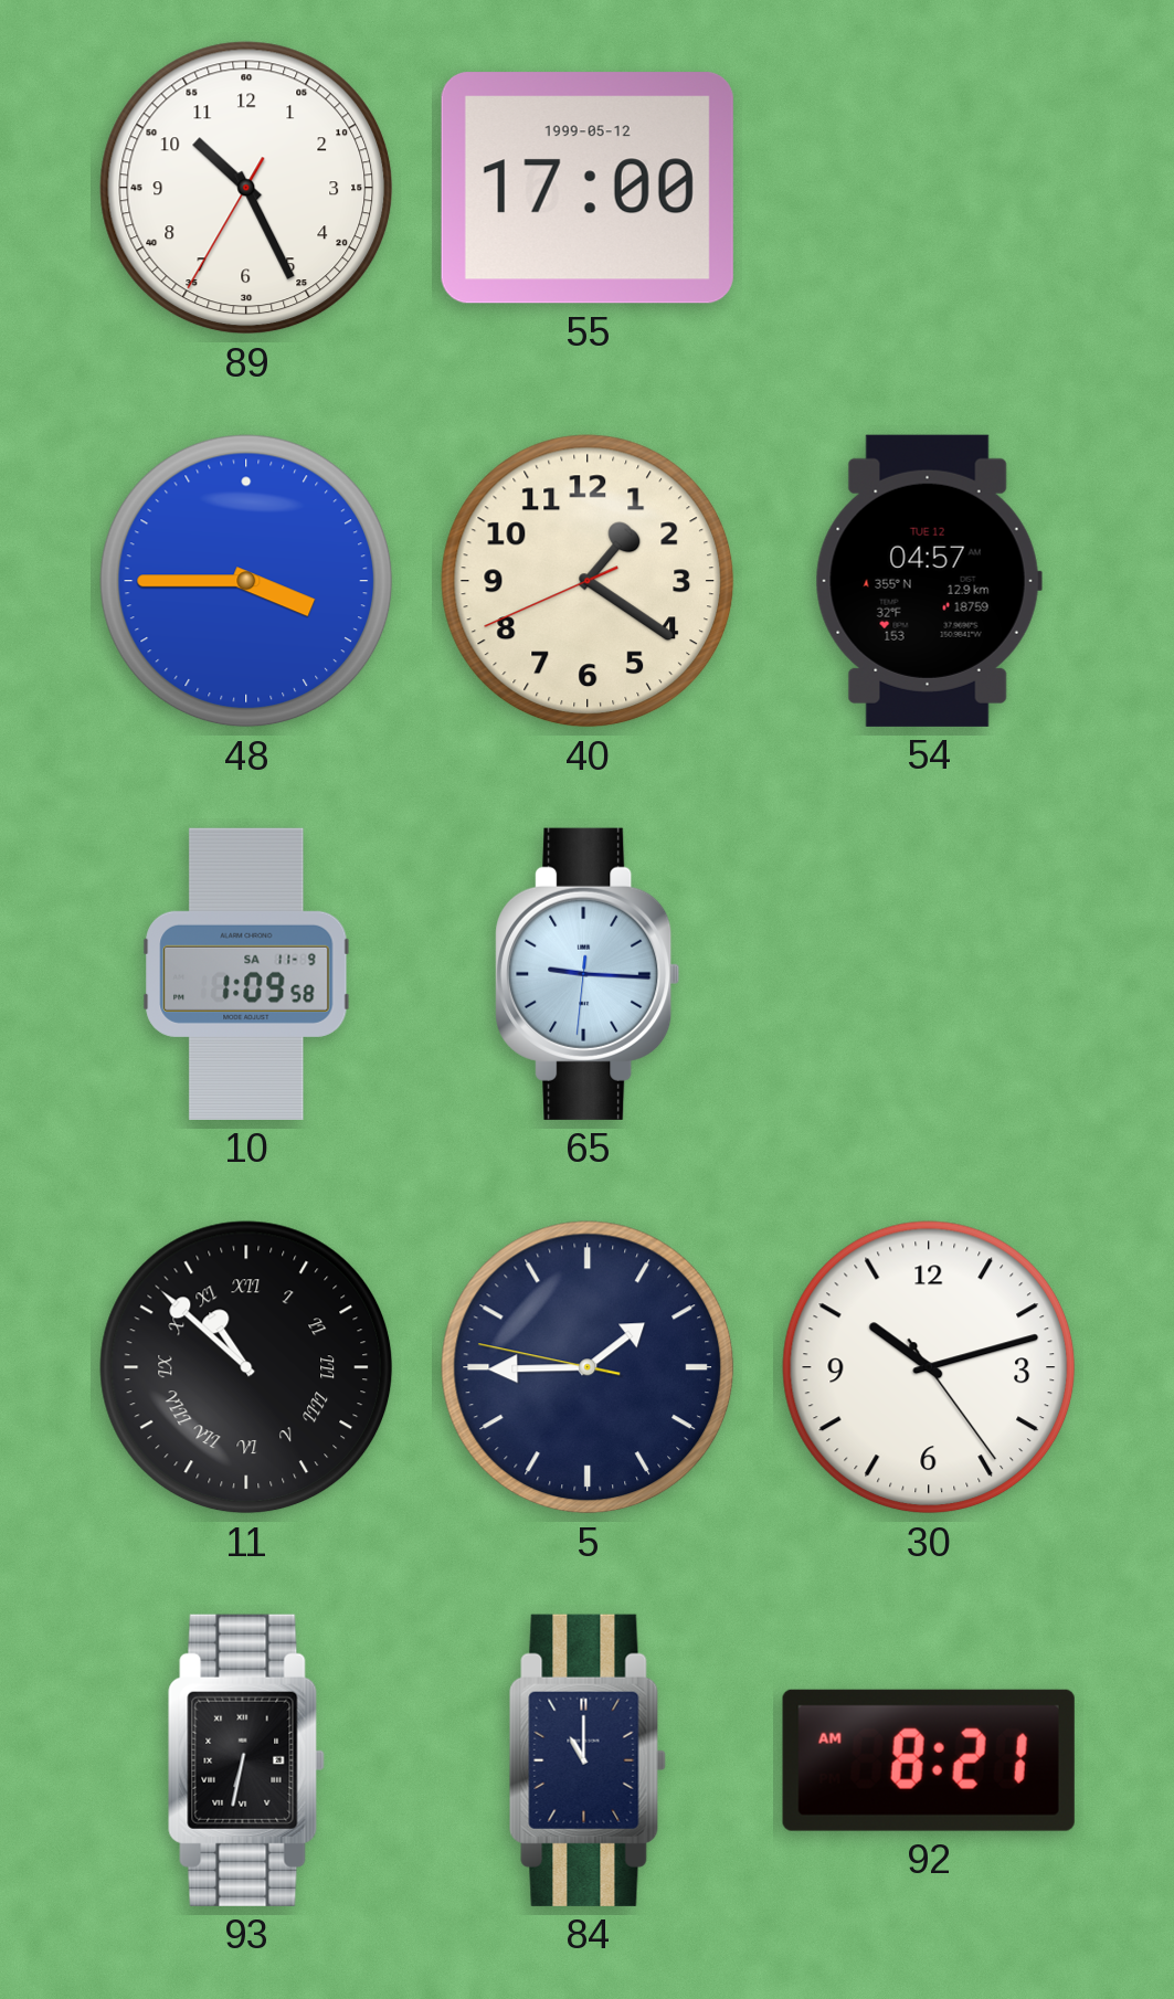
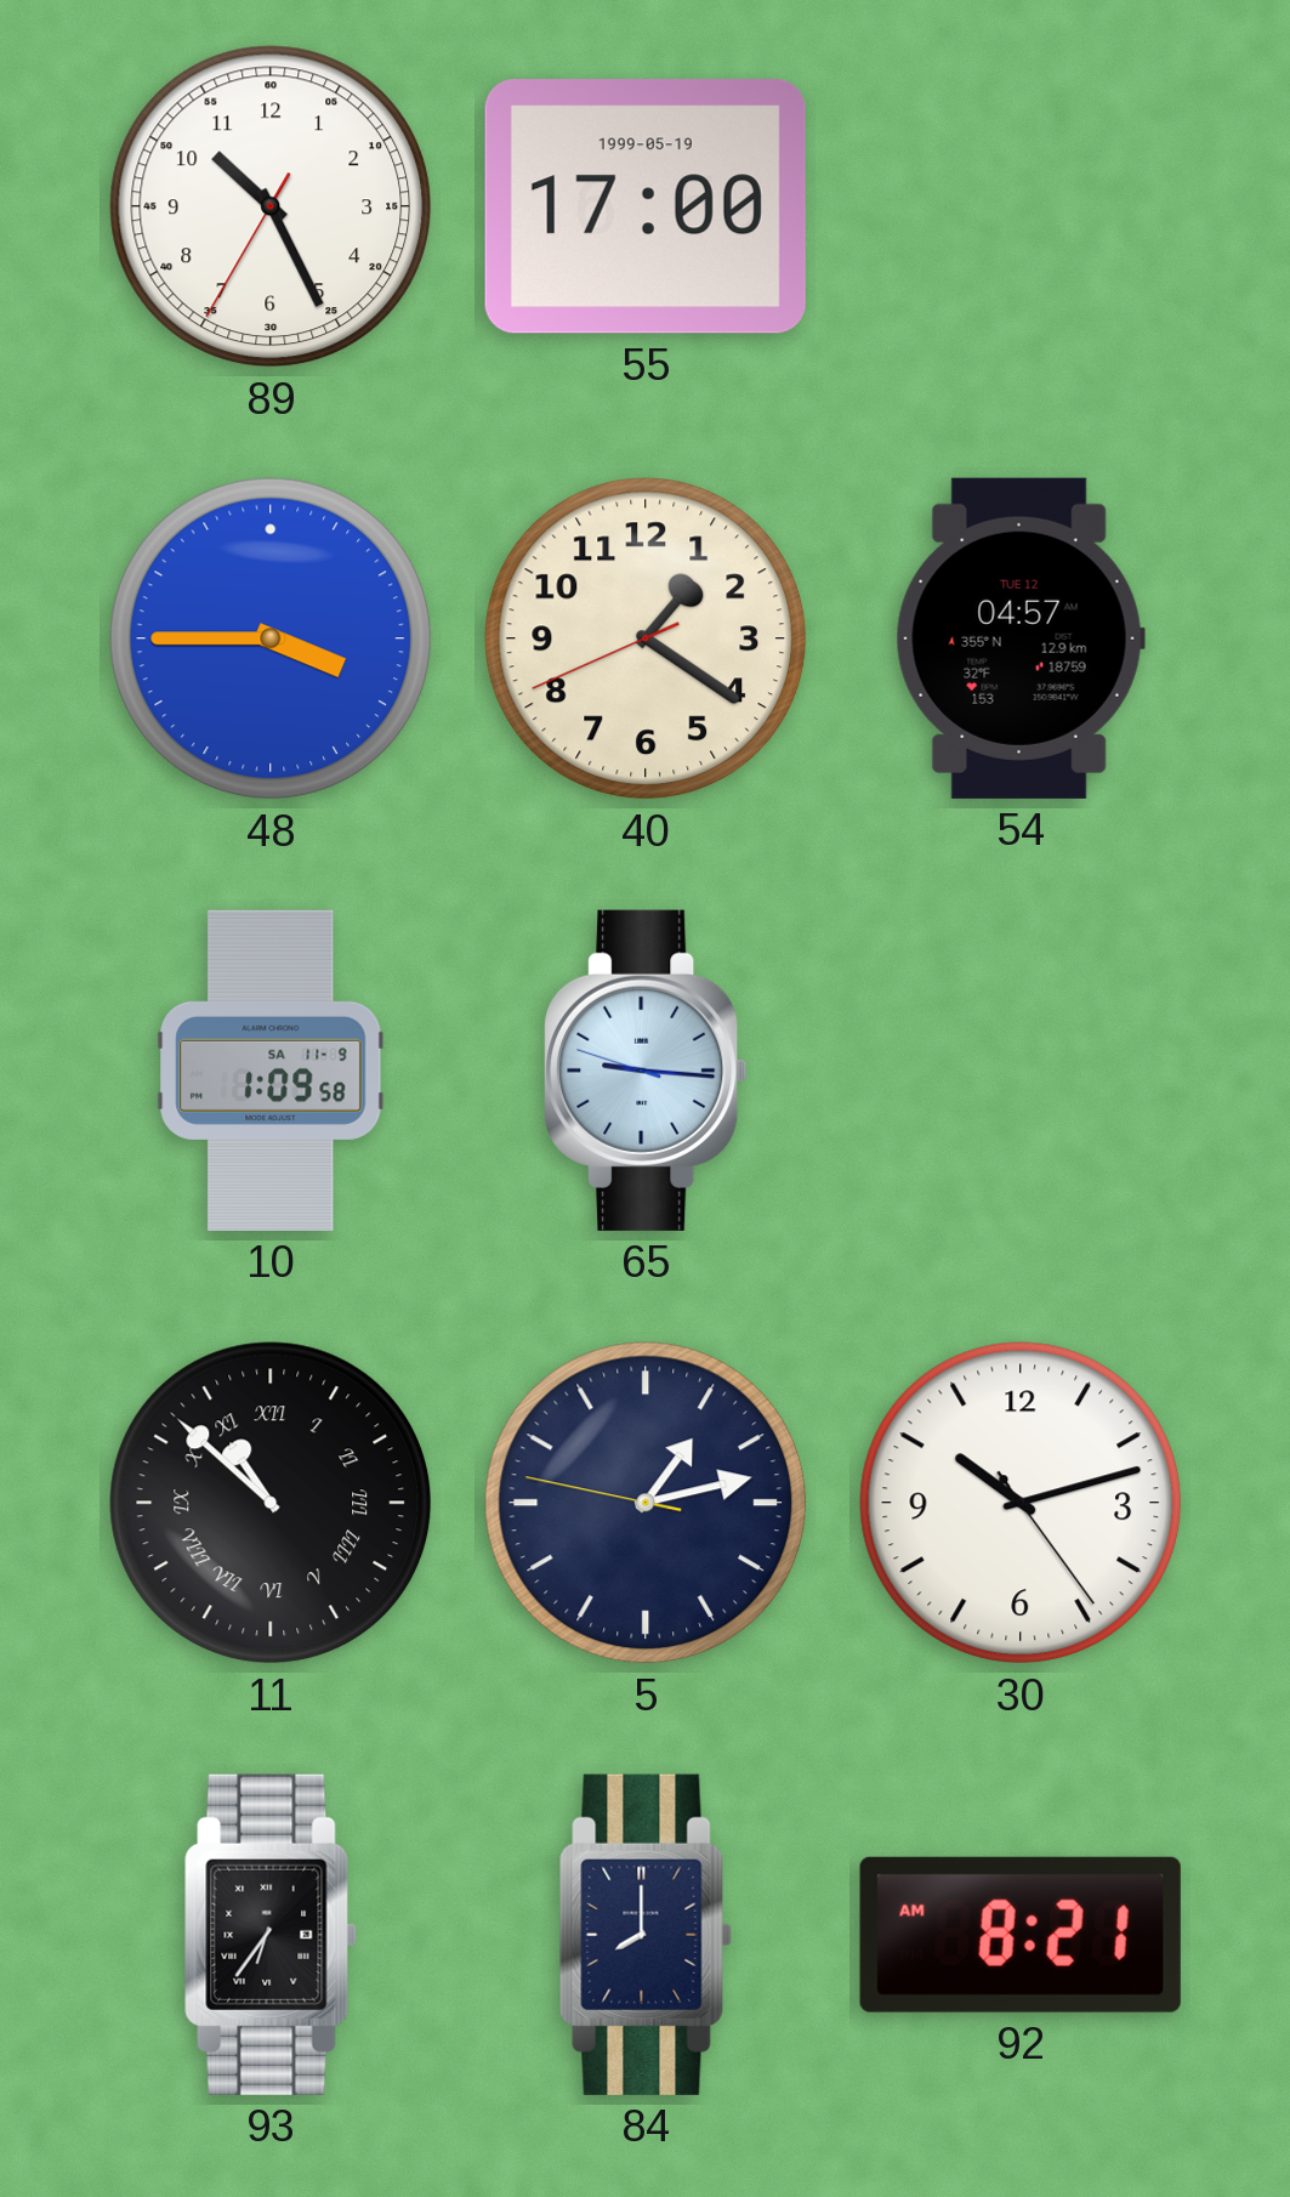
55 date: 1999-05-12 -> 1999-05-19 (646, 206)
65: 9:15:31 -> 9:15:48 (646, 1071)
5: 1:44 -> 1:12 (646, 1503)
93: 6:32 -> 6:36 (271, 1935)
84: 11:00 -> 8:00 (646, 1935)
